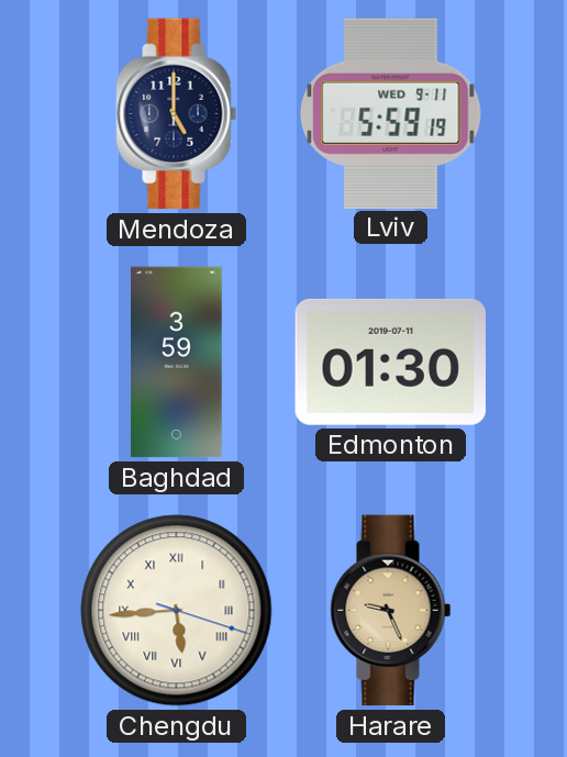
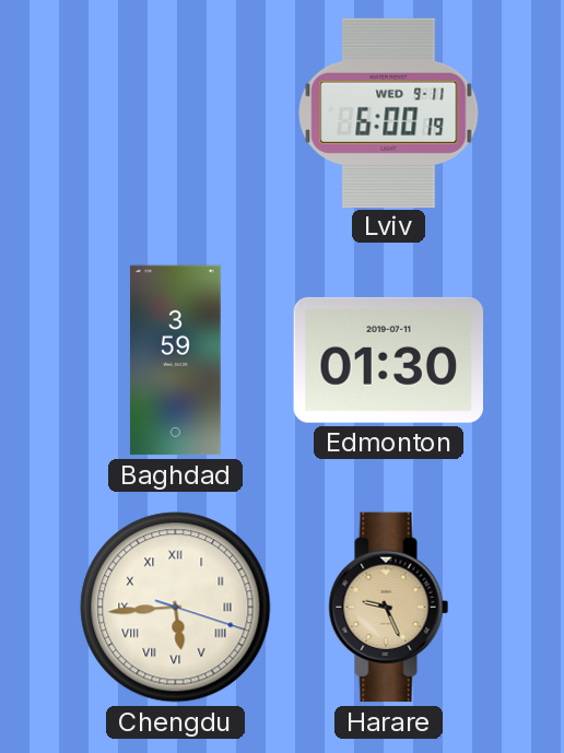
Mendoza: 5:00 -> none (177, 114)
Lviv: 5:59 -> 6:00 (389, 113)
